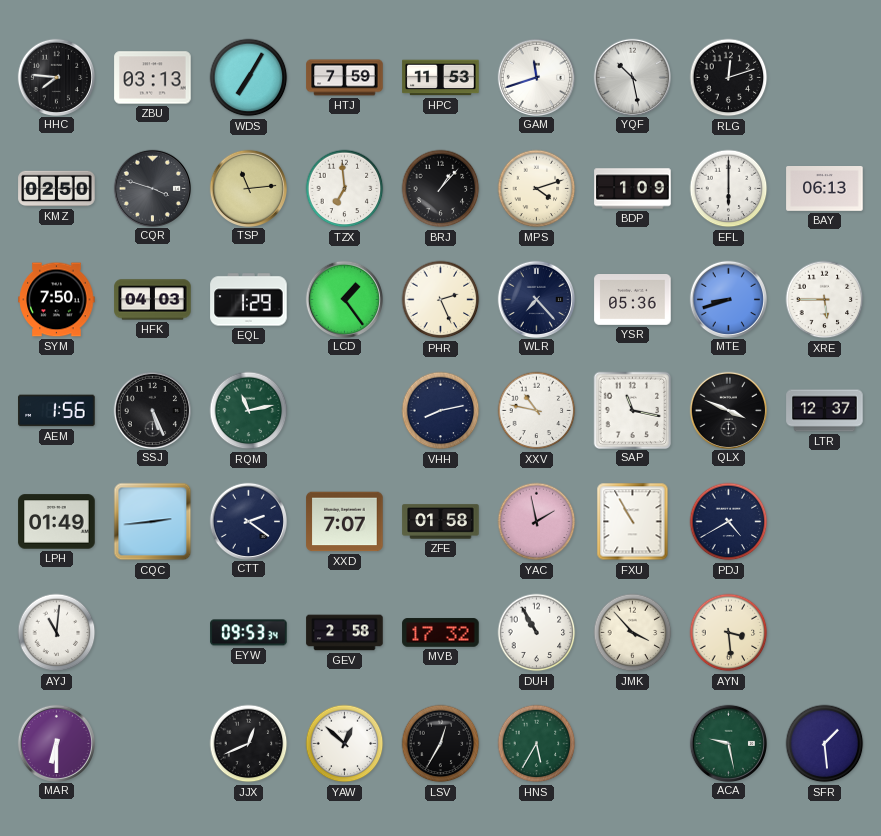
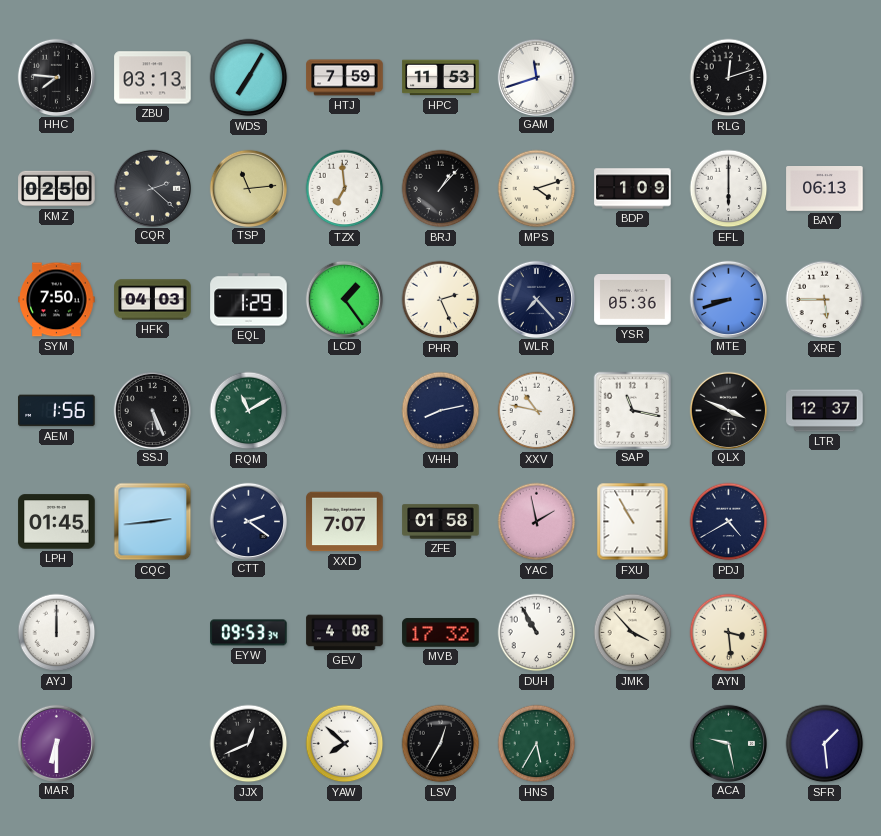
YQF: 10:28 -> none (632, 77)
CQR: 3:48 -> 2:22 (152, 188)
RQM: 11:13 -> 11:10 (249, 411)
LPH: 01:49 -> 01:45 (57, 522)
AYJ: 11:01 -> 12:00 (57, 633)
GEV: 2:58 -> 4:08 (345, 633)
YAW: 12:52 -> 7:52 (345, 744)
